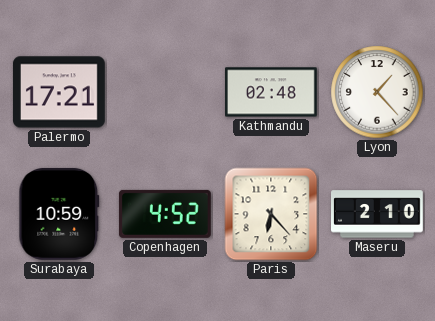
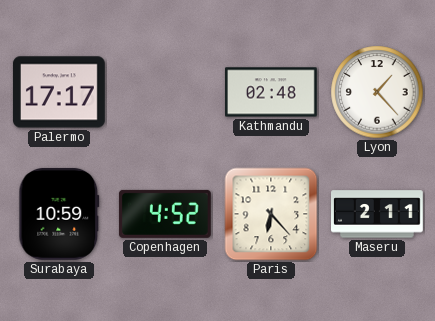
Palermo: 17:21 -> 17:17 (59, 92)
Maseru: 2:10 -> 2:11 (378, 214)
